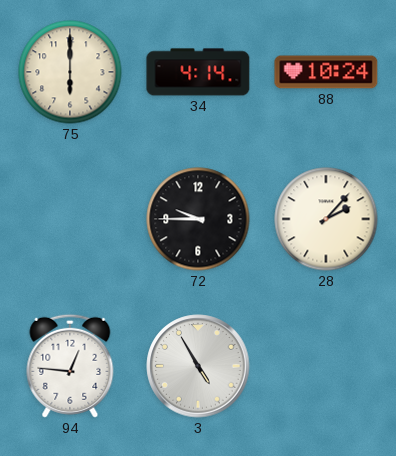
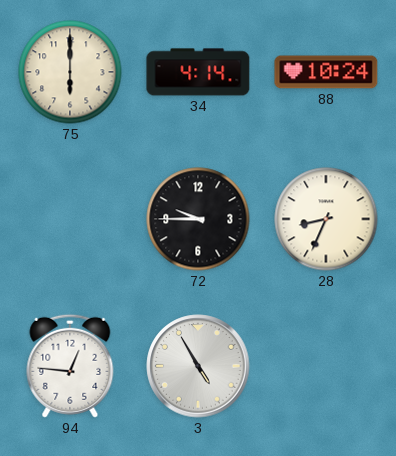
28: 2:07 -> 8:34 (326, 219)
